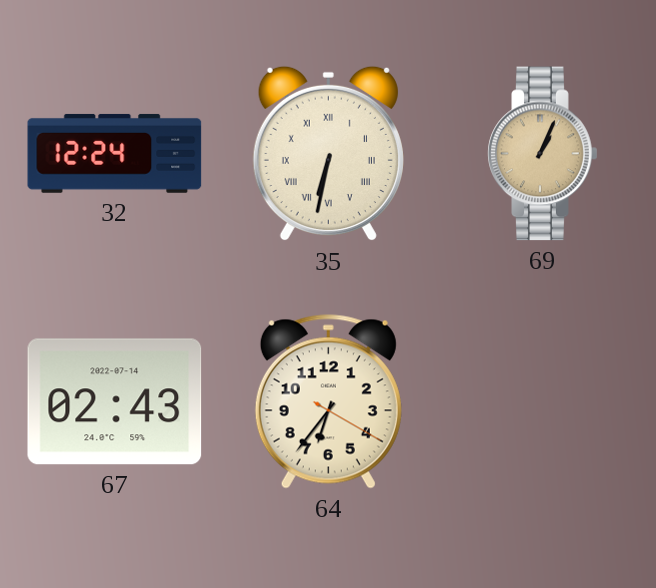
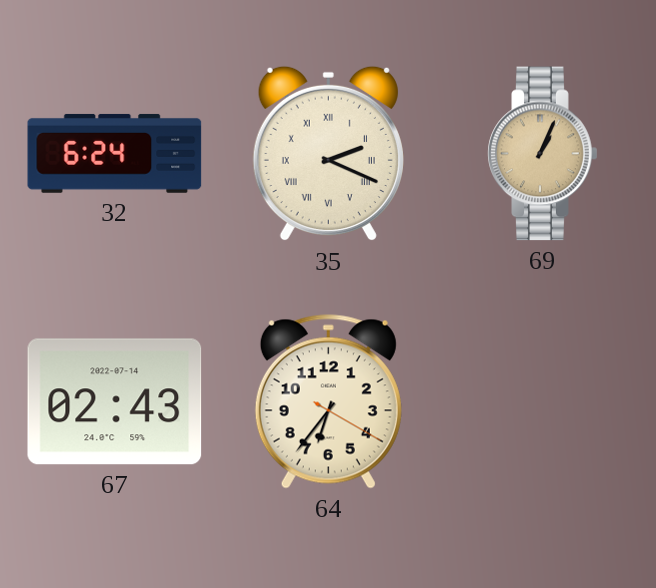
32: 12:24 -> 6:24 (115, 153)
35: 6:32 -> 2:19 (328, 154)
